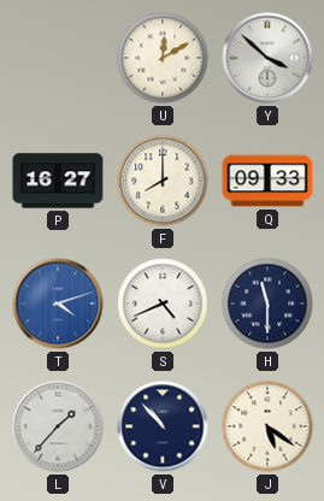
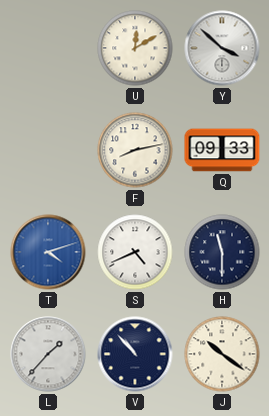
P: 16:27 -> none (58, 181)
F: 8:00 -> 8:13 (135, 150)
J: 5:21 -> 10:21 (222, 354)
